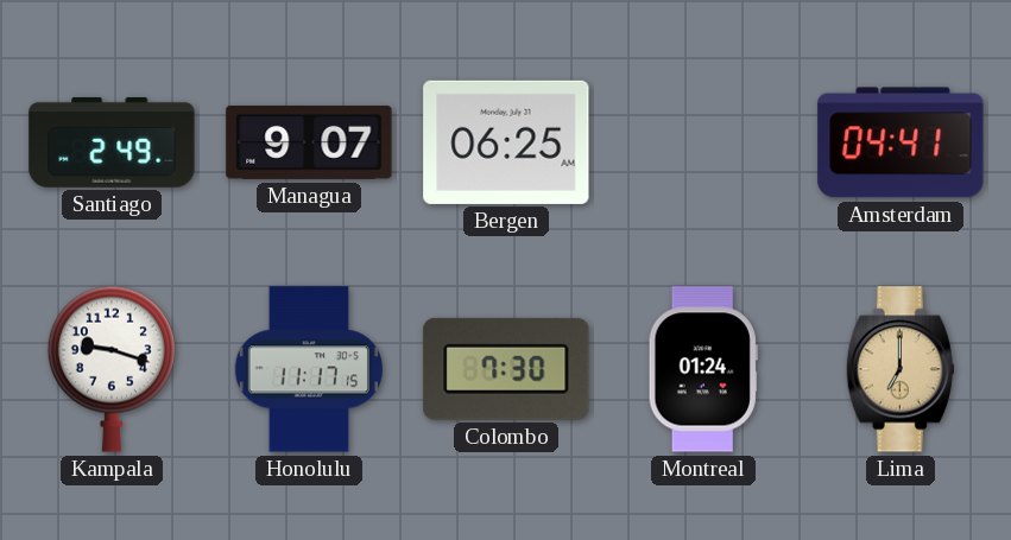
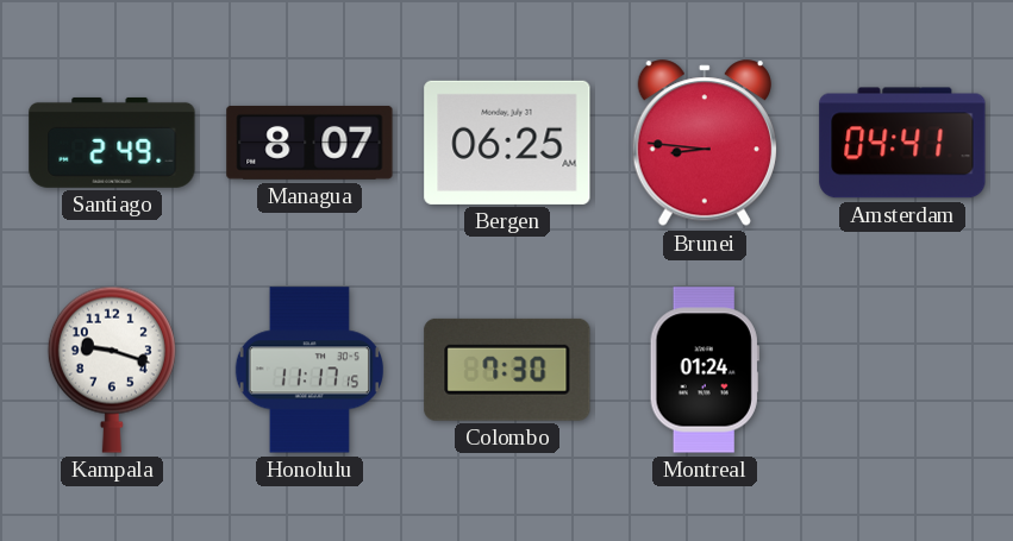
Managua: 9:07 -> 8:07 (309, 143)
Brunei: none -> 8:46 (705, 144)
Lima: 7:00 -> none (901, 369)
